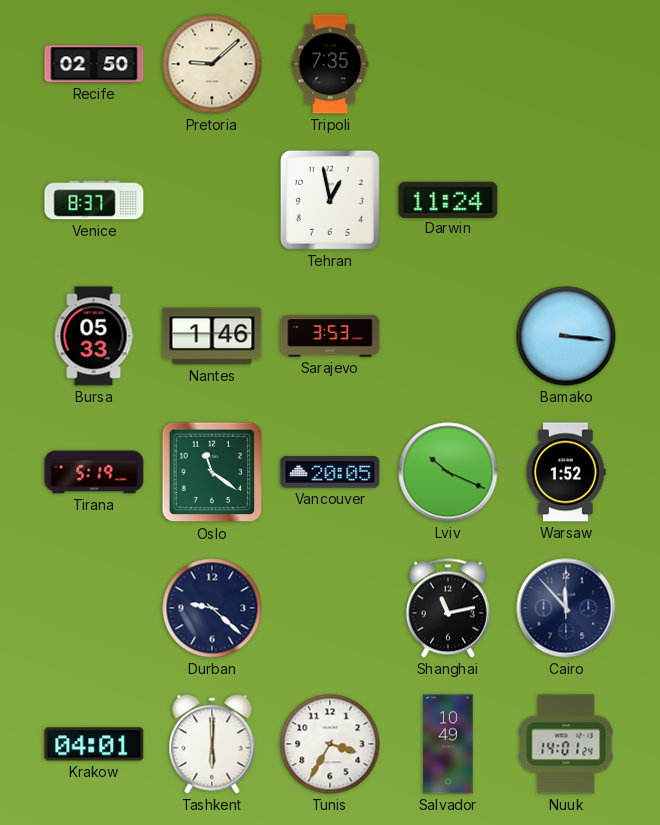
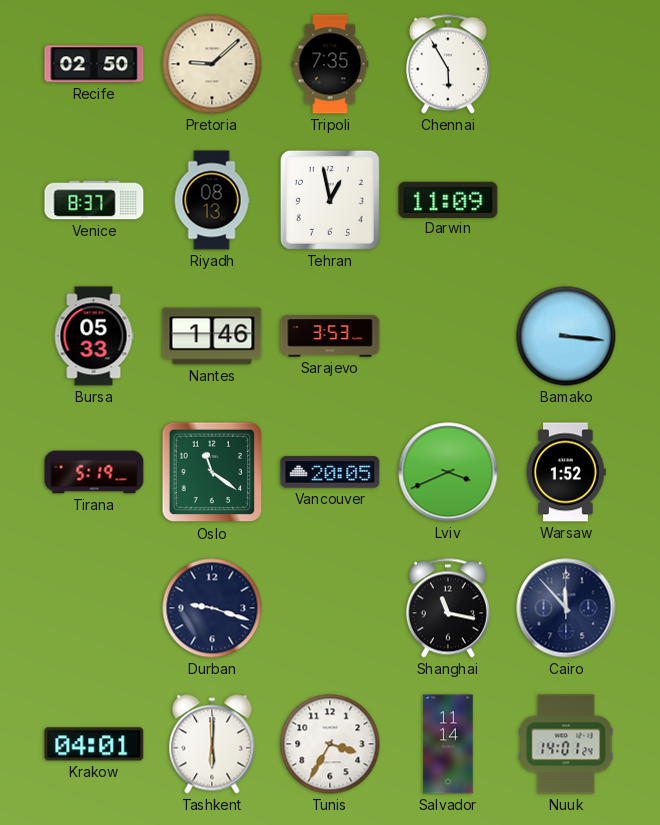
Chennai: none -> 5:55 (448, 64)
Riyadh: none -> 08:13 (212, 200)
Darwin: 11:24 -> 11:09 (448, 199)
Lviv: 10:19 -> 3:41 (448, 472)
Durban: 9:22 -> 9:18 (212, 608)
Shanghai: 11:13 -> 11:17 (448, 608)
Salvador: 10:49 -> 11:14 (448, 744)
